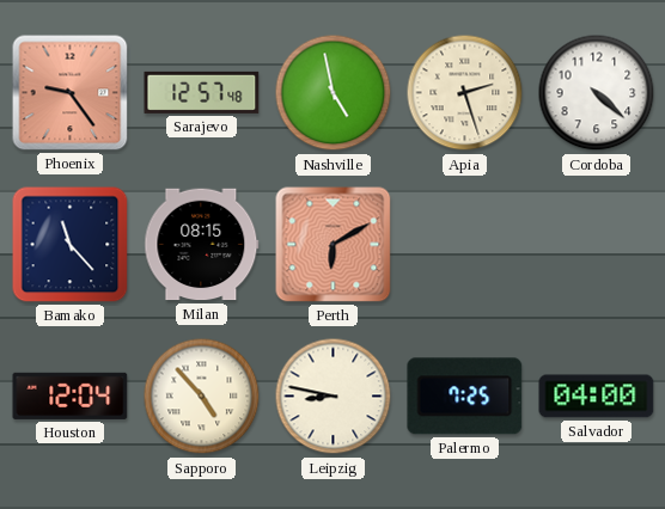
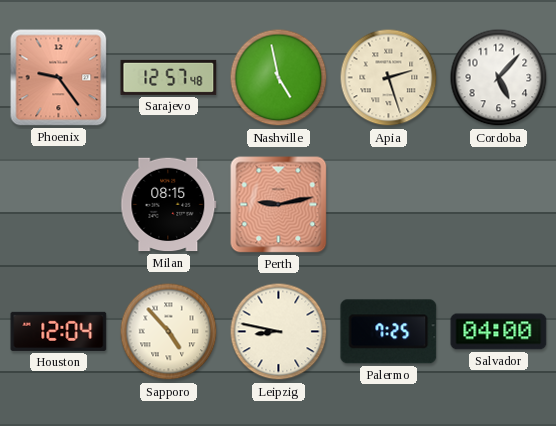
Cordoba: 4:22 -> 5:07 (499, 78)
Bamako: 11:23 -> none (71, 245)
Perth: 6:10 -> 9:13 (279, 205)
